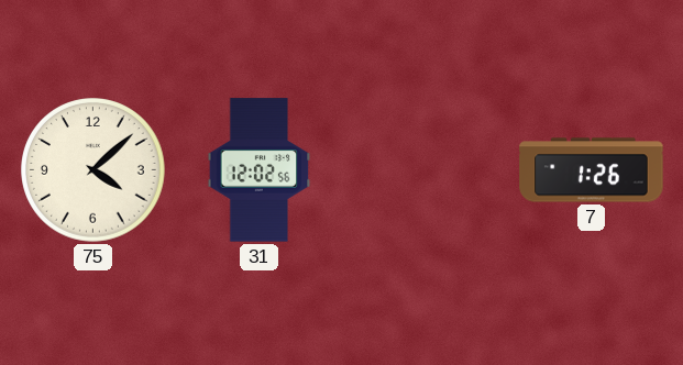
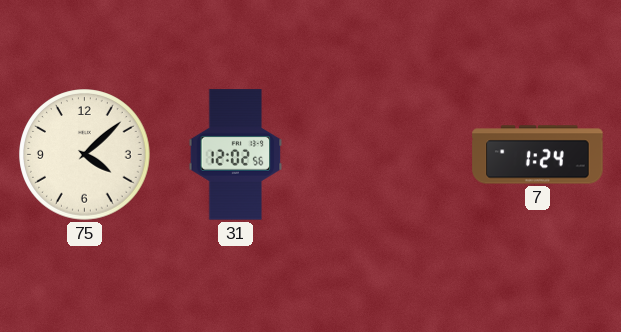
7: 1:26 -> 1:24 (538, 155)
